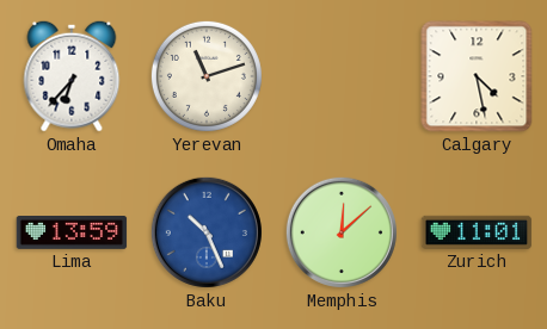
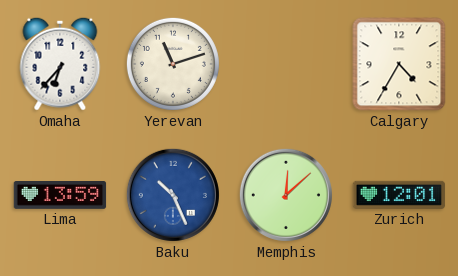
Calgary: 4:28 -> 4:35 (399, 64)
Zurich: 11:01 -> 12:01 (399, 195)
